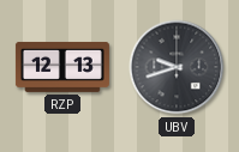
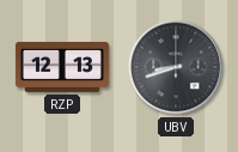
UBV: 9:42 -> 8:42 (176, 67)
